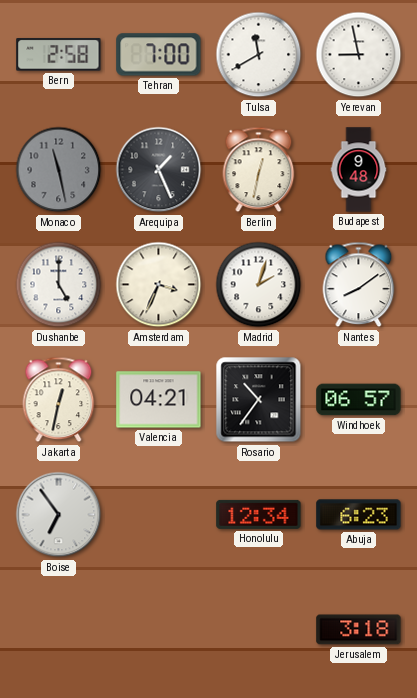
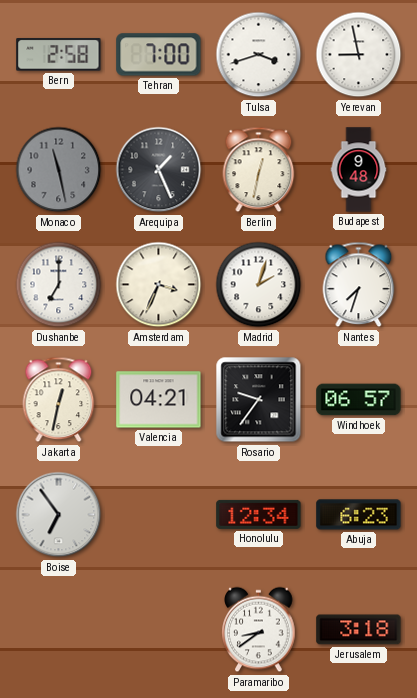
Tulsa: 11:40 -> 3:42 (259, 55)
Dushanbe: 5:00 -> 7:00 (59, 285)
Nantes: 8:09 -> 7:33 (359, 285)
Rosario: 10:36 -> 9:36 (259, 400)
Paramaribo: none -> 8:39 (259, 630)
